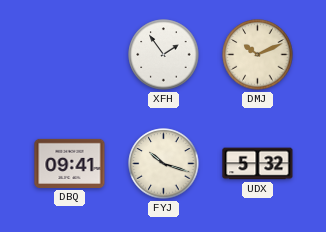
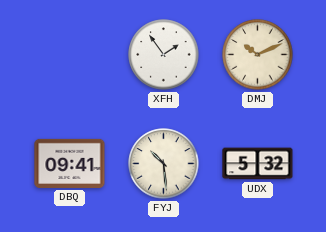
FYJ: 10:18 -> 10:29 (164, 164)
